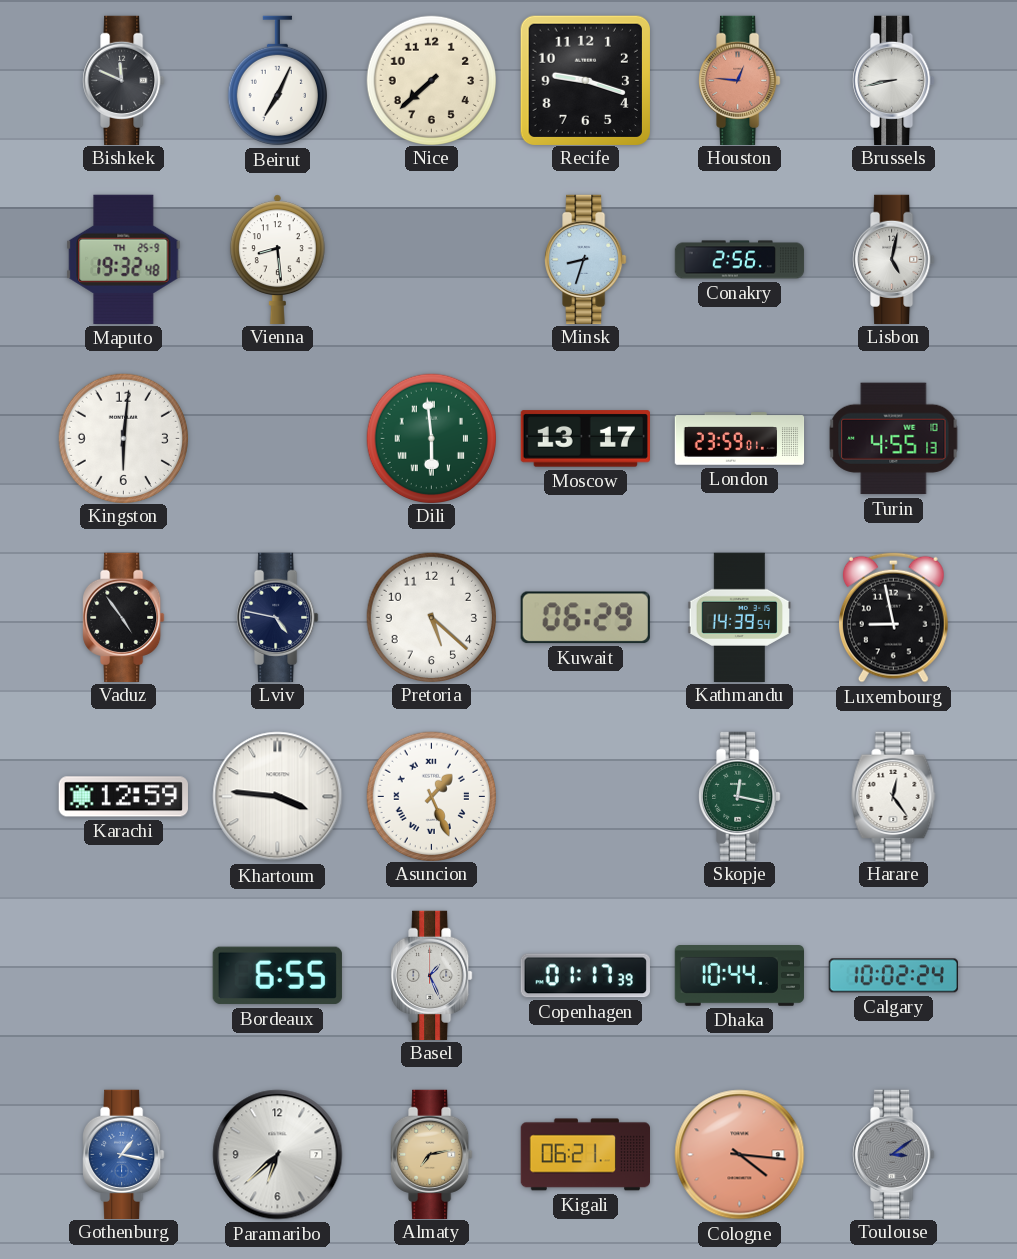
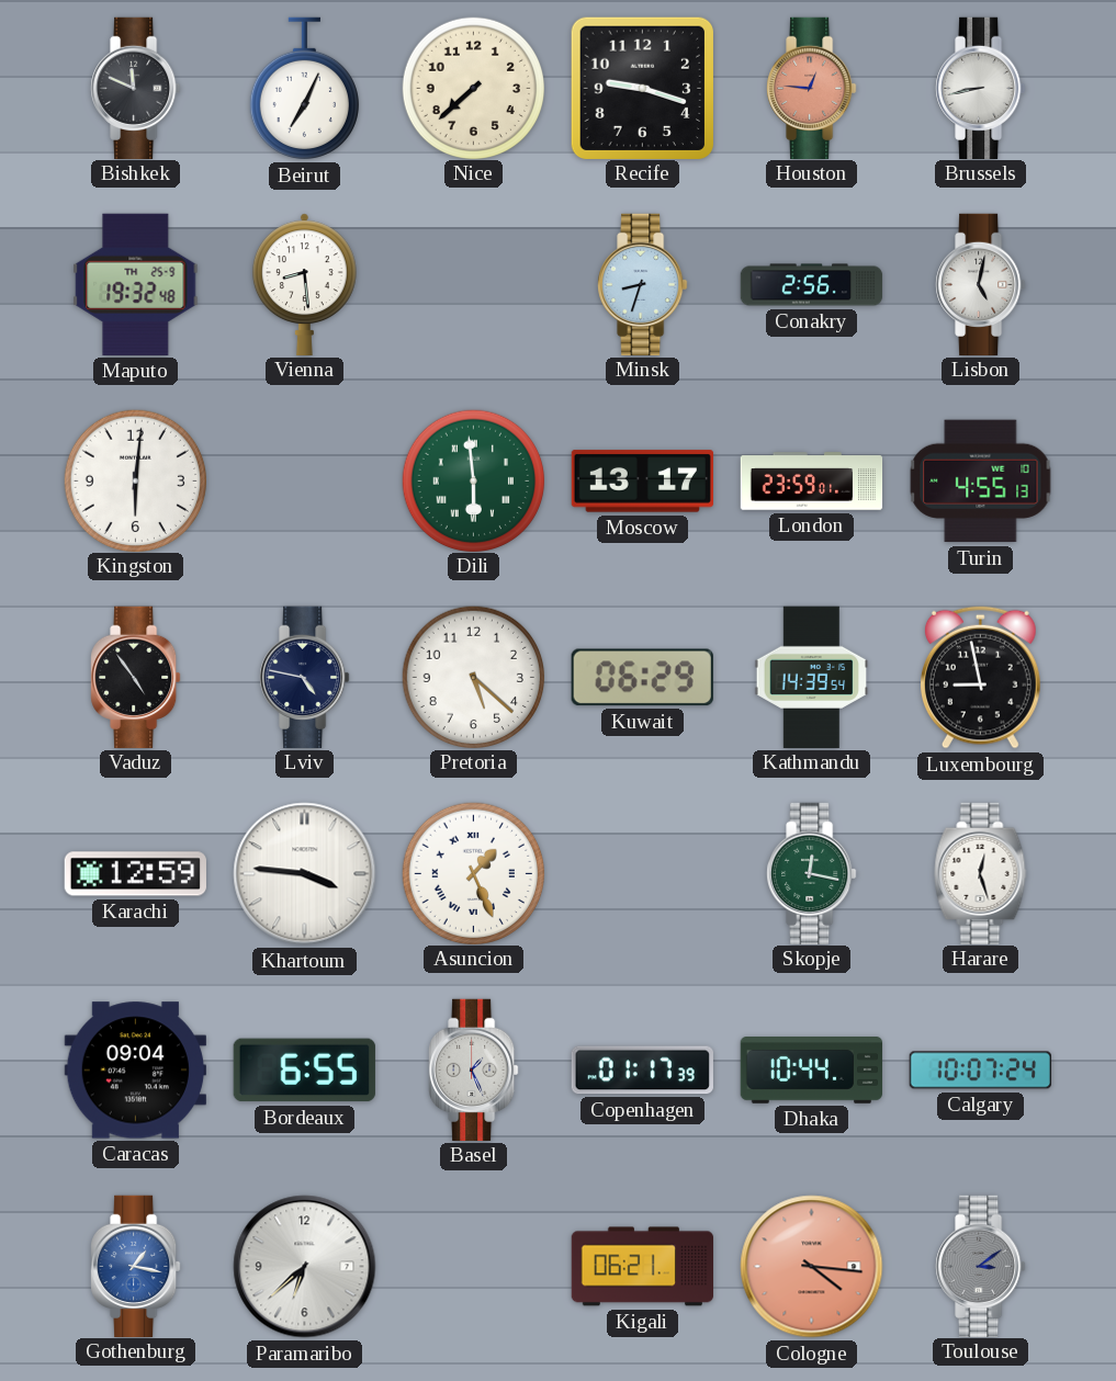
Harare: 12:24 -> 12:27 (981, 873)
Caracas: none -> 09:04 (135, 1071)
Calgary: 10:02 -> 10:07 (980, 1071)
Almaty: 7:13 -> none (432, 1154)
